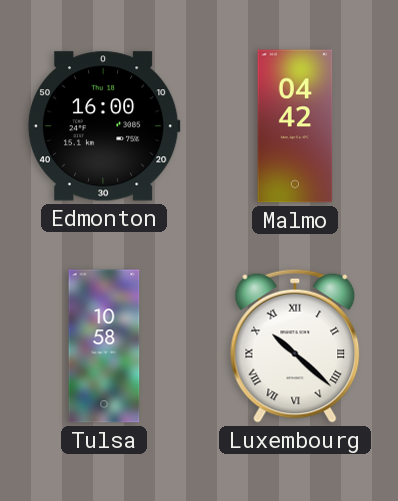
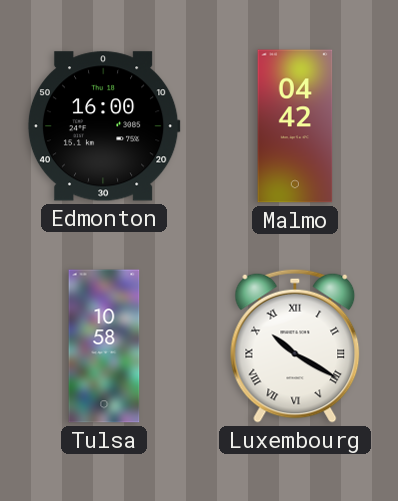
Luxembourg: 10:22 -> 10:20 (295, 346)
